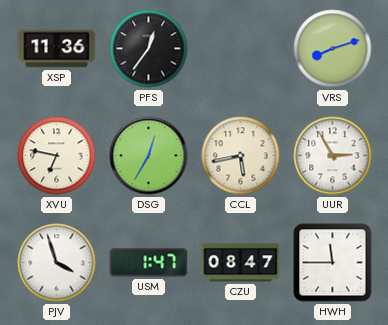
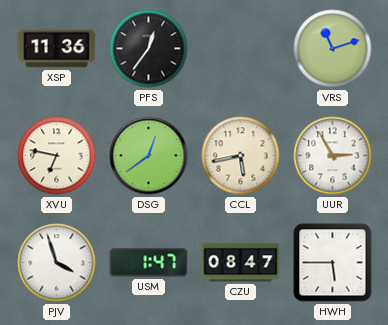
VRS: 8:12 -> 11:12 (333, 49)
DSG: 12:35 -> 12:39 (149, 156)
HWH: 11:45 -> 5:45 (333, 263)
